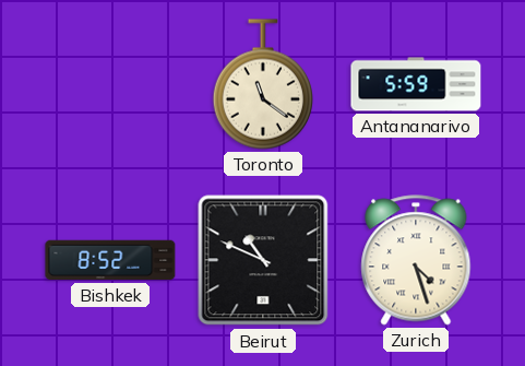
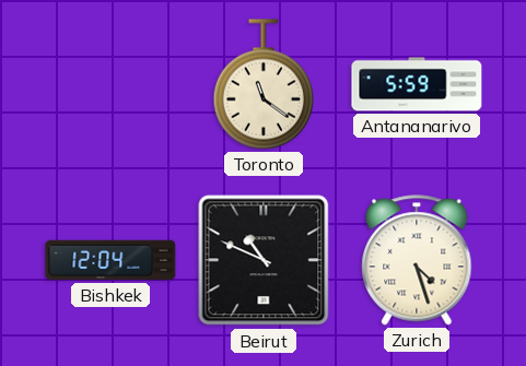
Bishkek: 8:52 -> 12:04 (110, 260)
